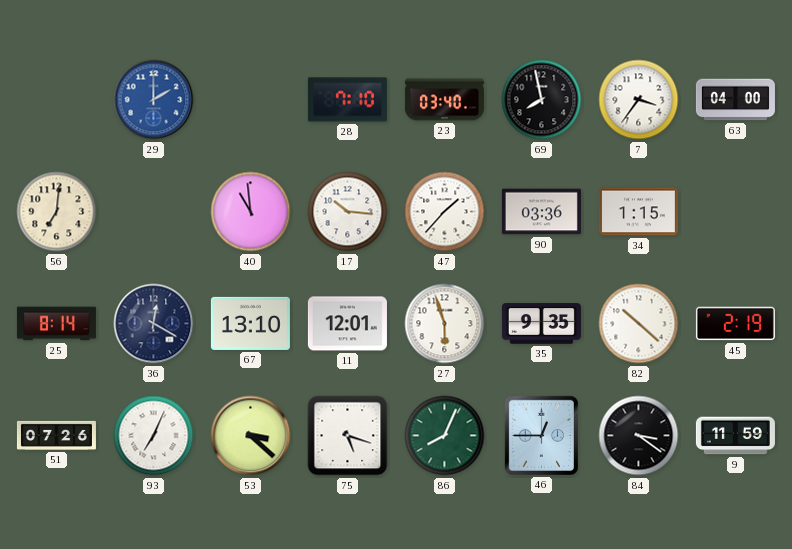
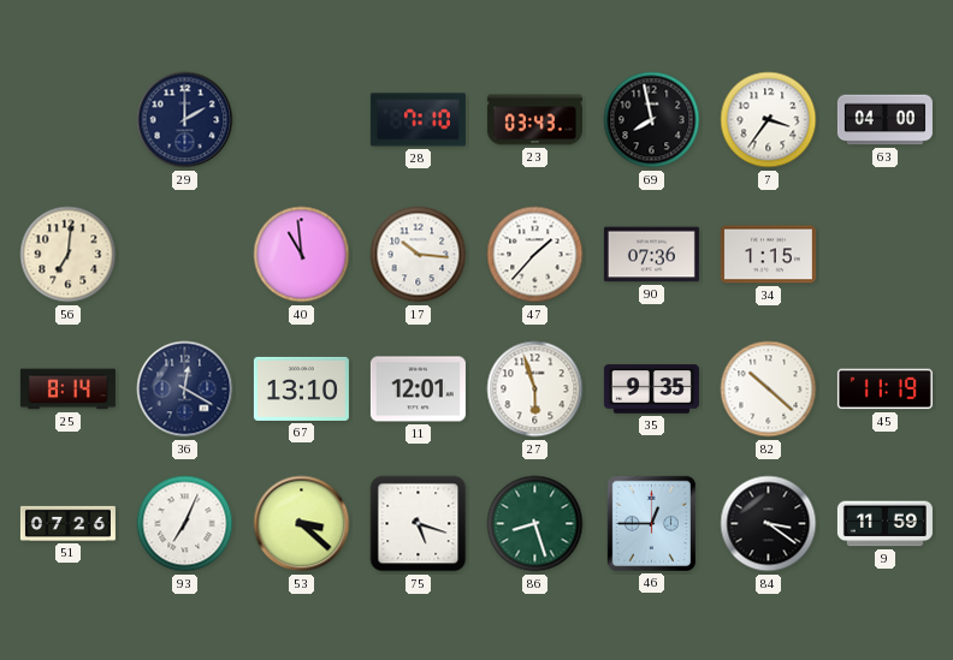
29 dial: blue -> navy (185, 120)
23: 03:40 -> 03:43 (534, 120)
90: 03:36 -> 07:36 (651, 255)
45: 2:19 -> 11:19 (884, 390)
86: 8:04 -> 8:27 (535, 524)
